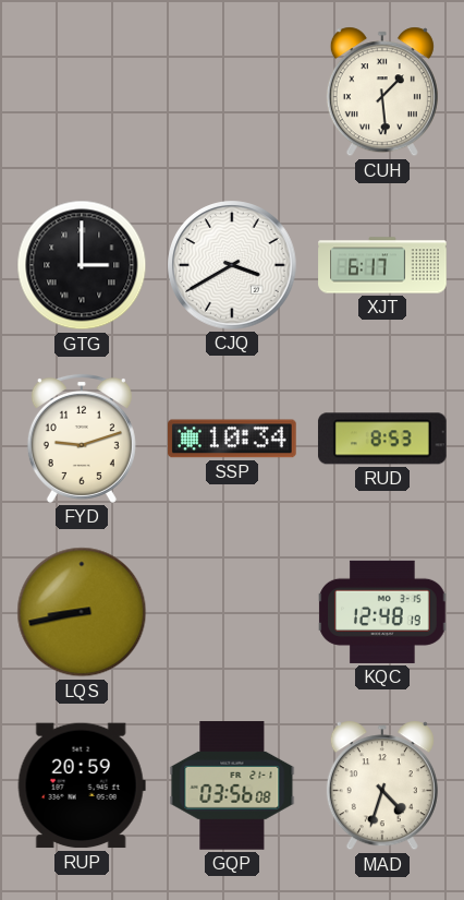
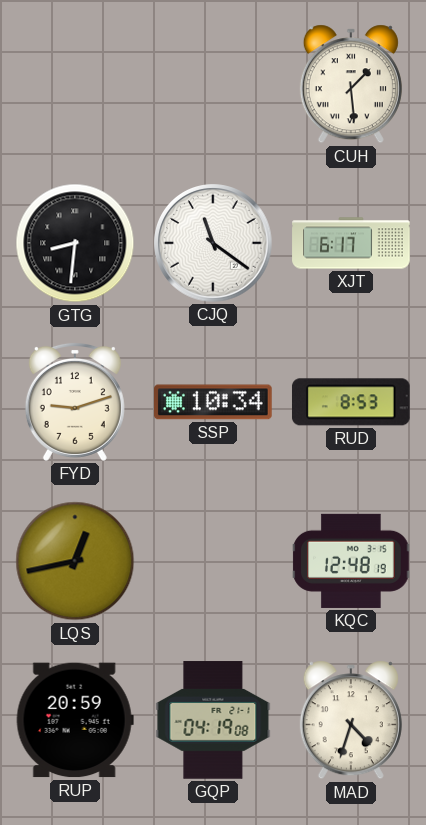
GTG: 3:00 -> 8:31 (75, 243)
CJQ: 3:40 -> 11:21 (213, 243)
LQS: 8:43 -> 12:43 (75, 561)
GQP: 03:56 -> 04:19 (213, 720)
